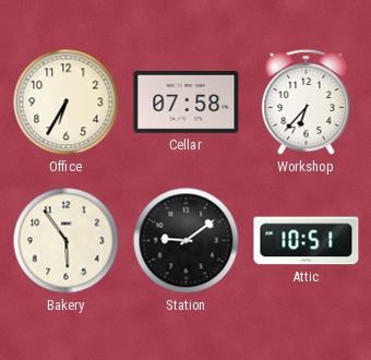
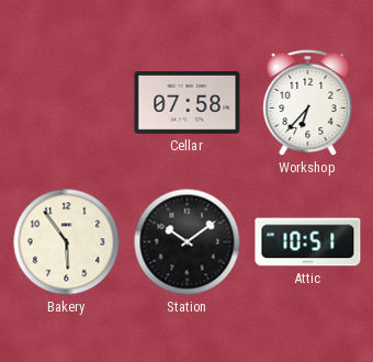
Office: 6:35 -> none (67, 103)
Station: 9:09 -> 10:09 (188, 242)
